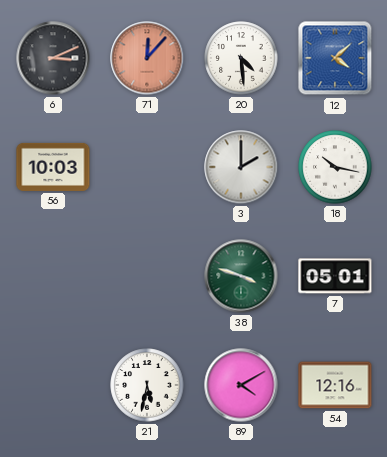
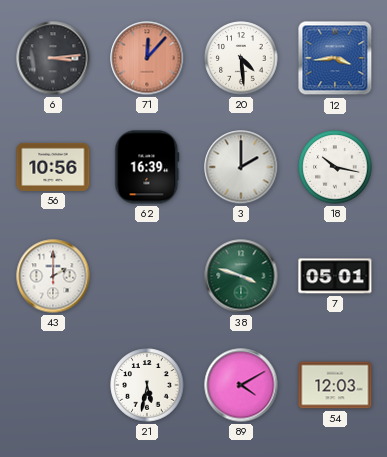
6: 3:11 -> 3:14 (53, 58)
12: 4:08 -> 3:44 (335, 58)
56: 10:03 -> 10:56 (53, 167)
62: none -> 16:39 (147, 167)
43: none -> 2:00 (53, 276)
54: 12:16 -> 12:03 (335, 385)
